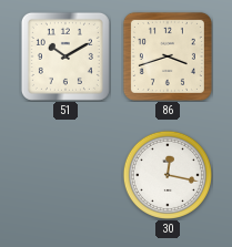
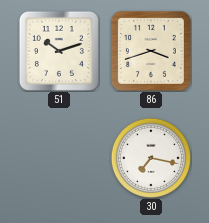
51: 10:10 -> 10:12 (59, 51)
30: 12:17 -> 7:17 (150, 157)
